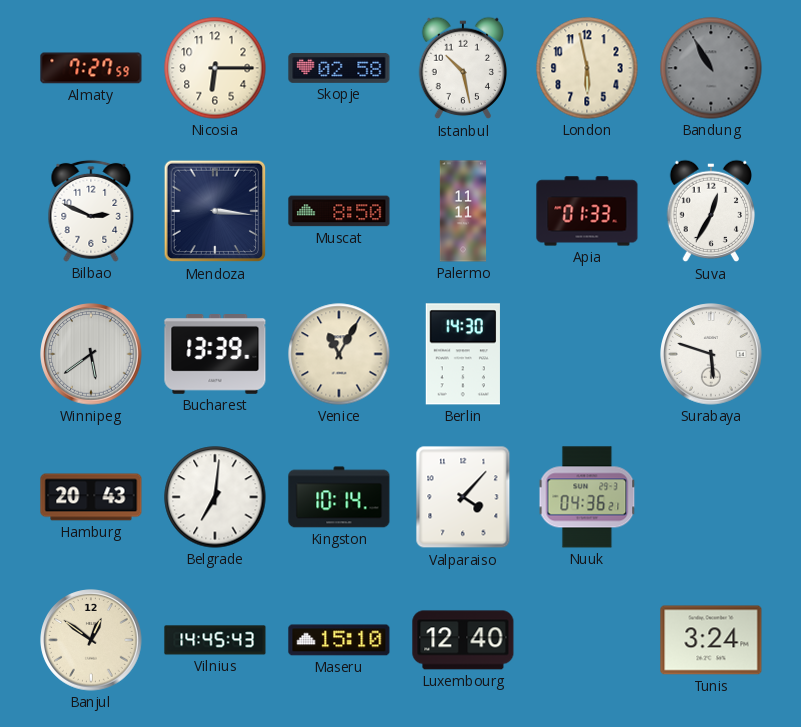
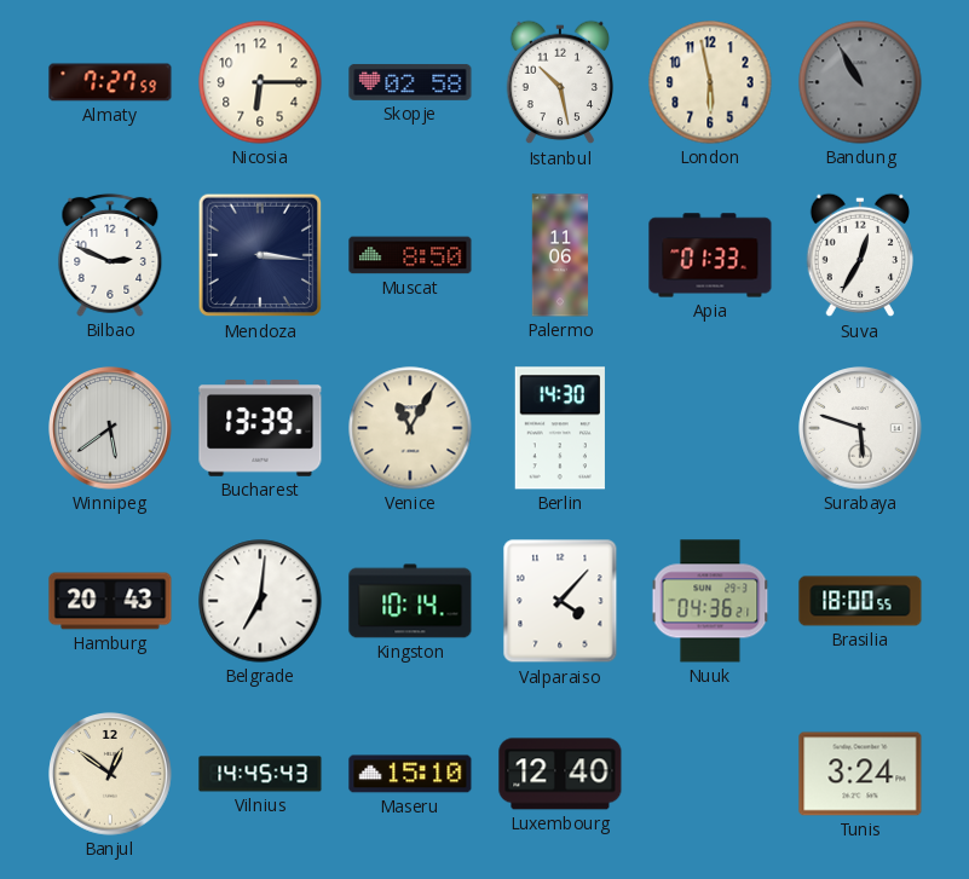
Palermo: 11:11 -> 11:06 (560, 255)
Brasilia: none -> 18:00 (860, 601)
